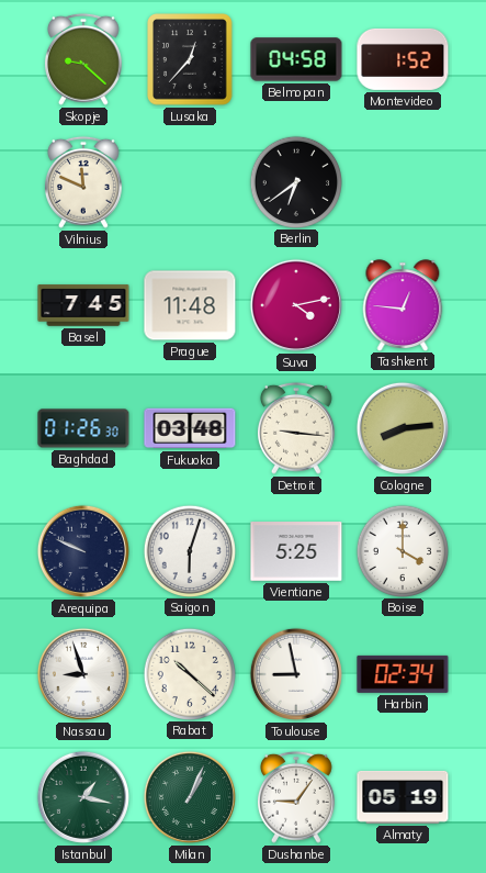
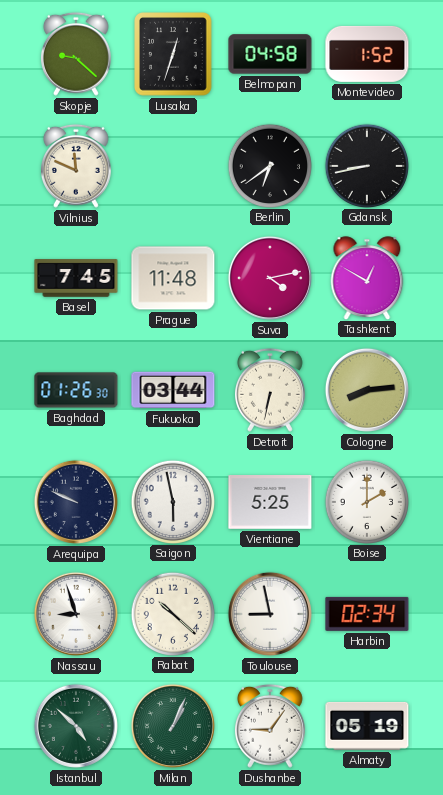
Lusaka: 12:37 -> 12:33 (174, 54)
Gdansk: none -> 8:43 (366, 165)
Tashkent: 12:46 -> 12:50 (367, 278)
Fukuoka: 03:48 -> 03:44 (173, 390)
Detroit: 9:16 -> 6:32 (270, 390)
Saigon: 6:03 -> 5:58 (172, 501)
Boise: 4:00 -> 2:00 (366, 501)
Istanbul: 1:17 -> 4:52 (76, 726)
